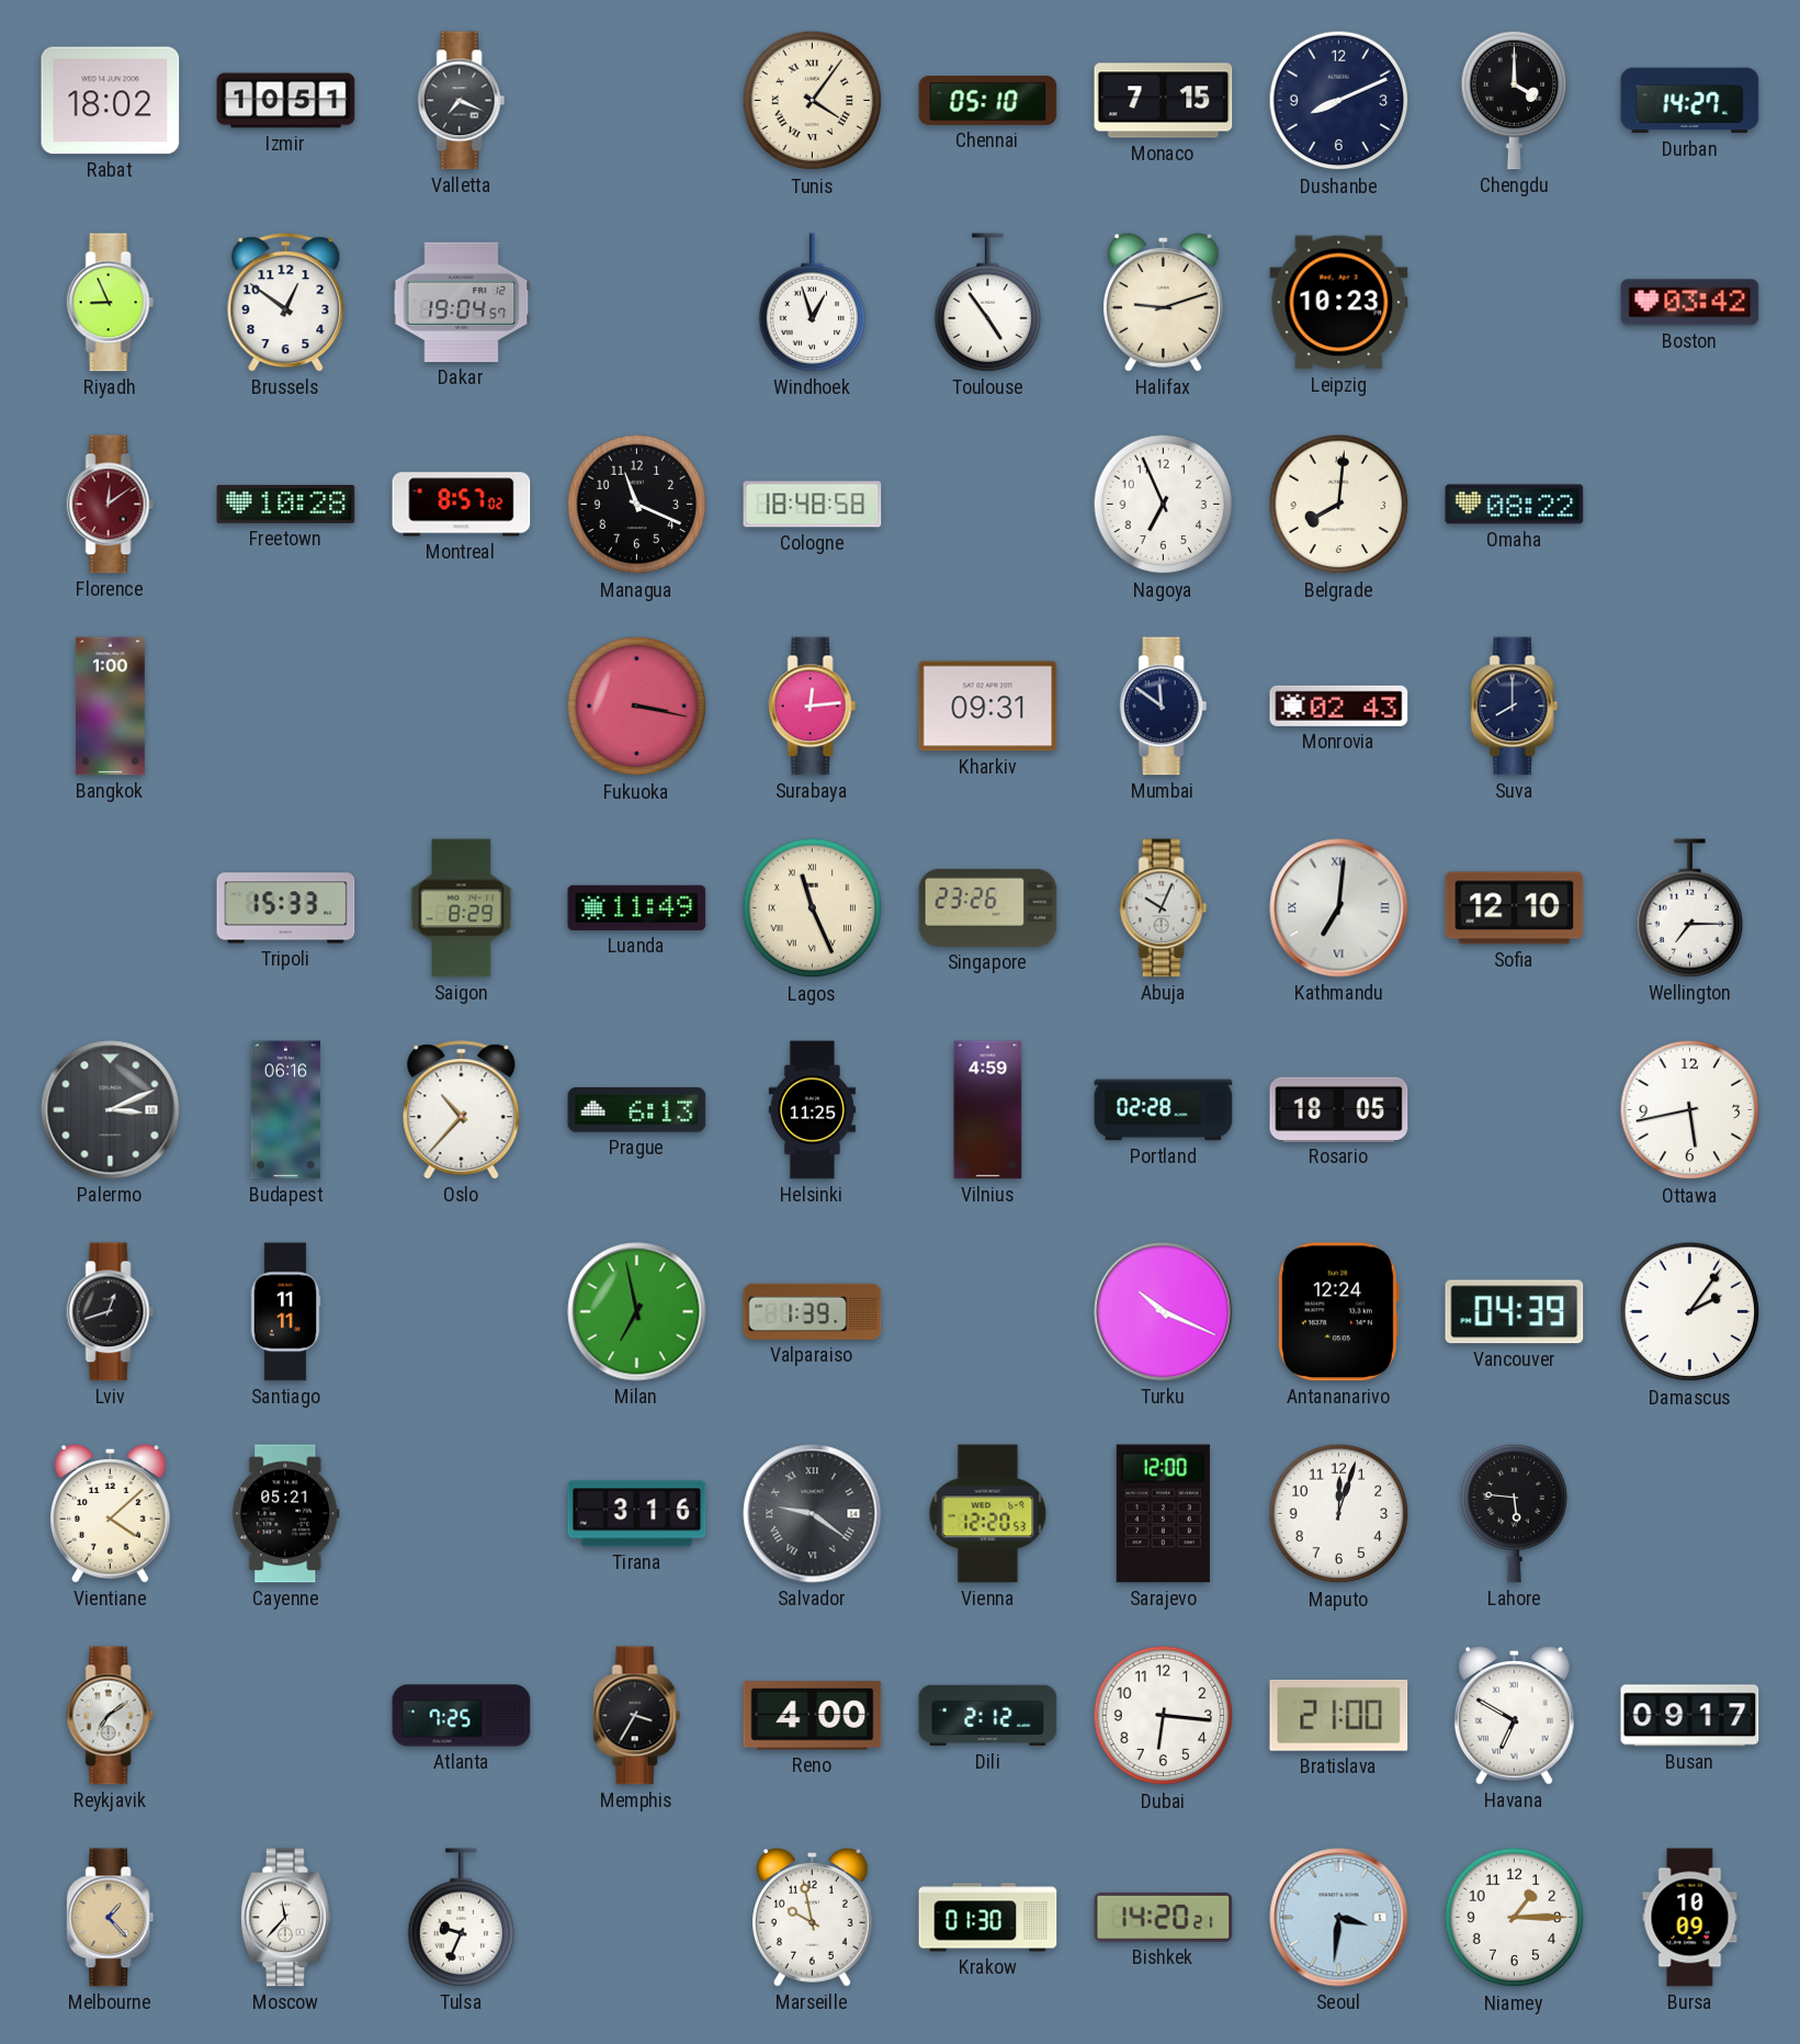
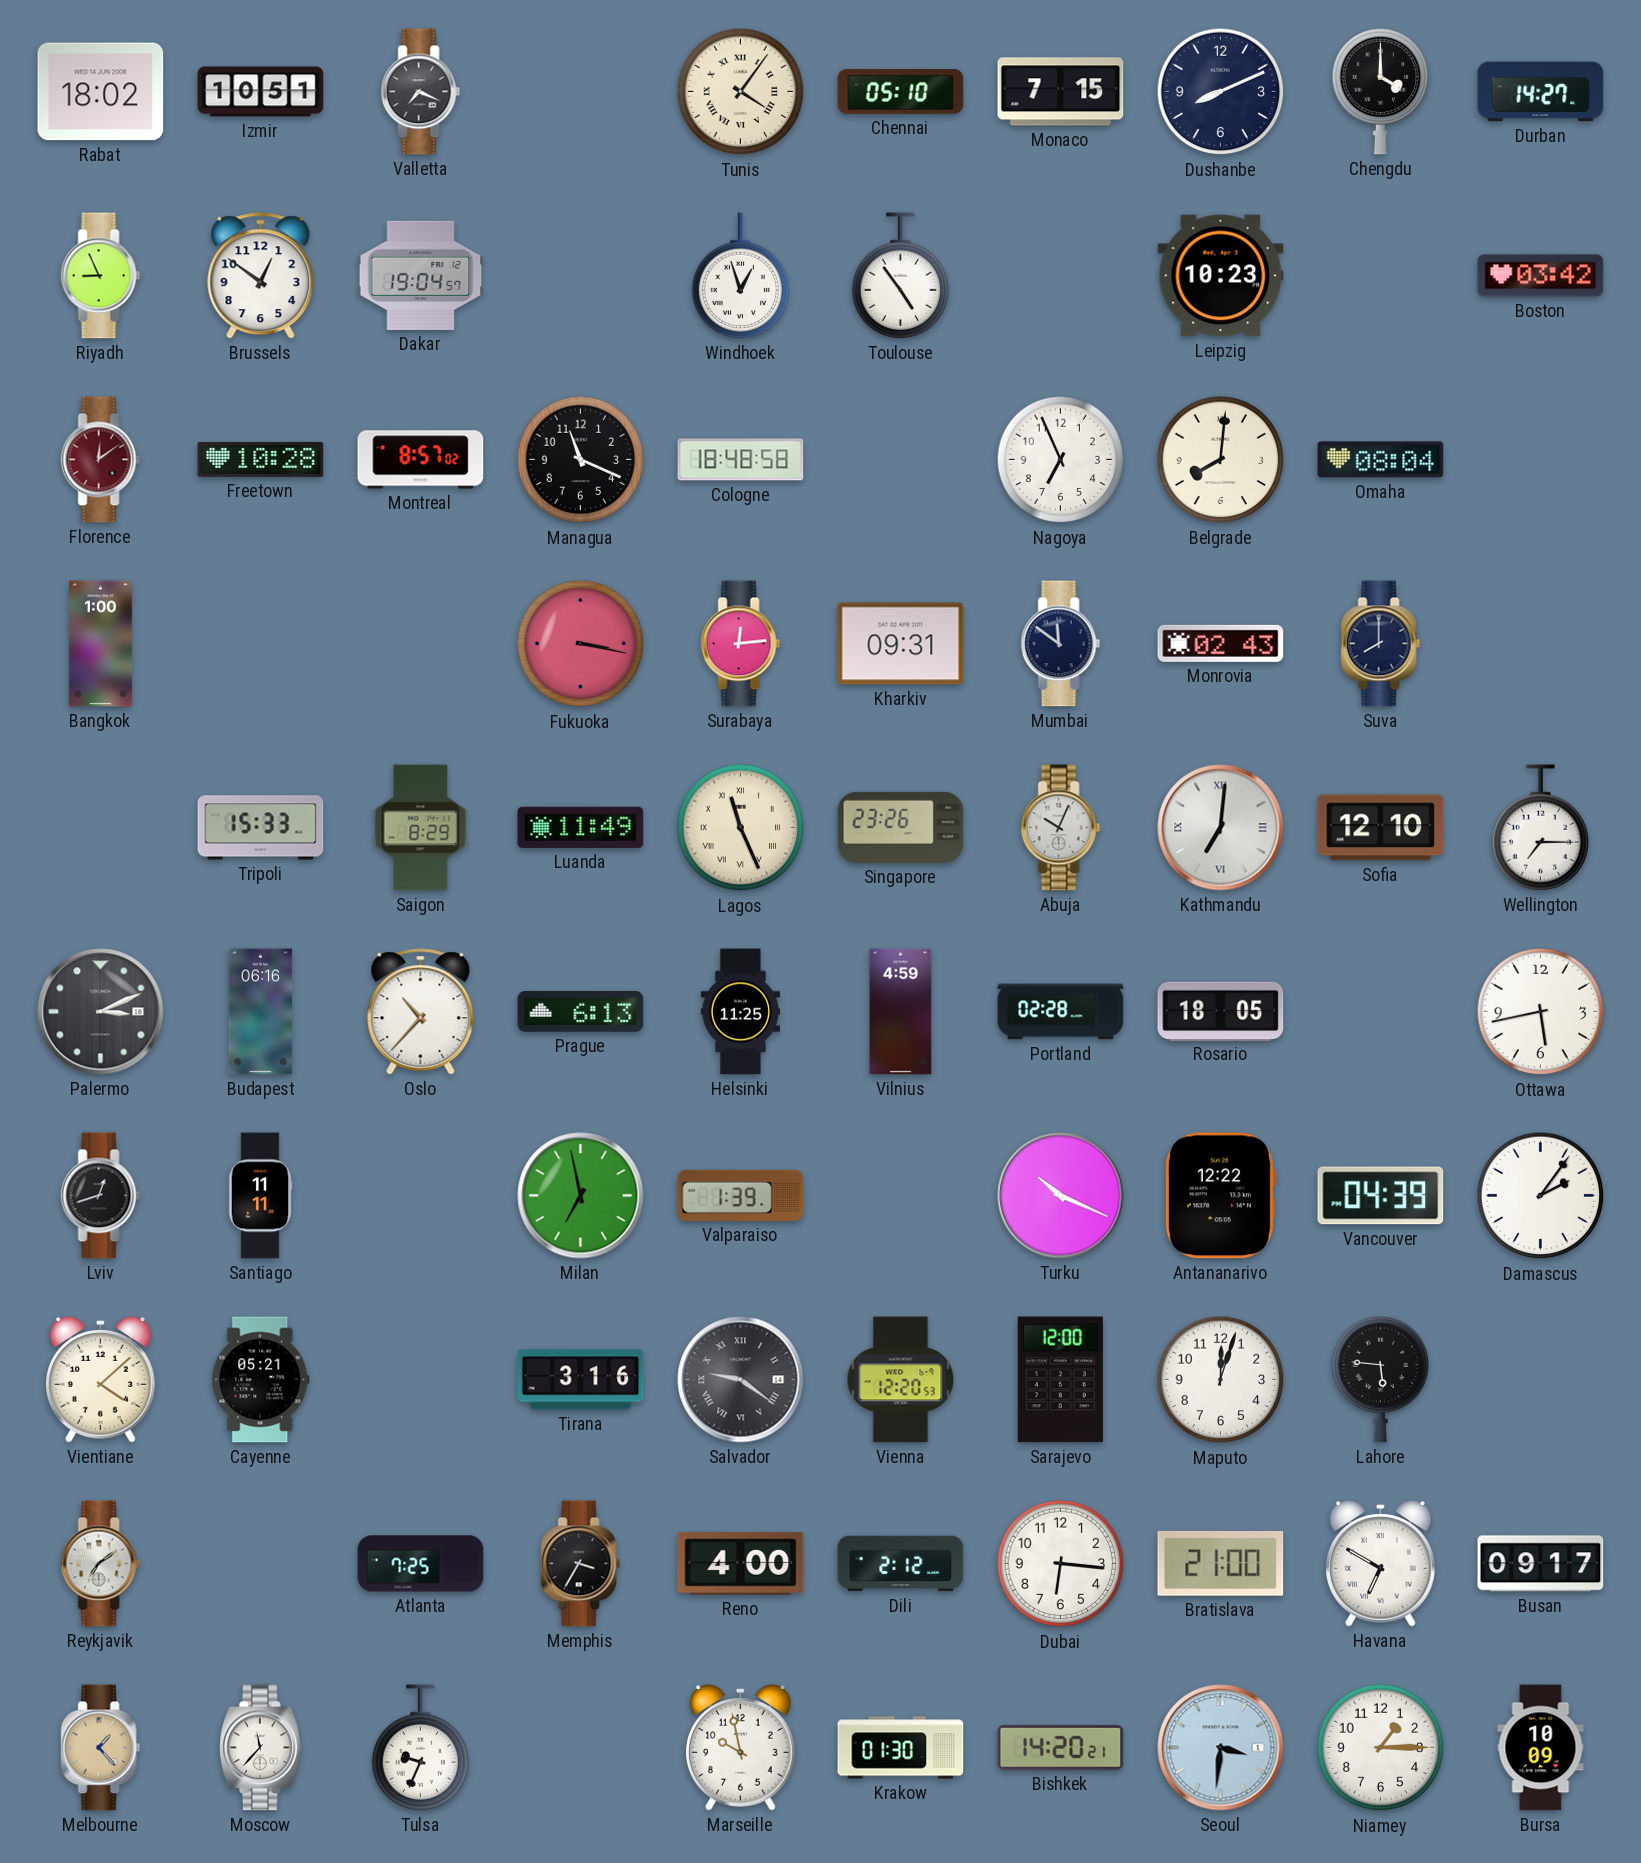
Halifax: 9:12 -> none (1164, 303)
Omaha: 08:22 -> 08:04 (1381, 460)
Antananarivo: 12:24 -> 12:22 (1220, 1196)
